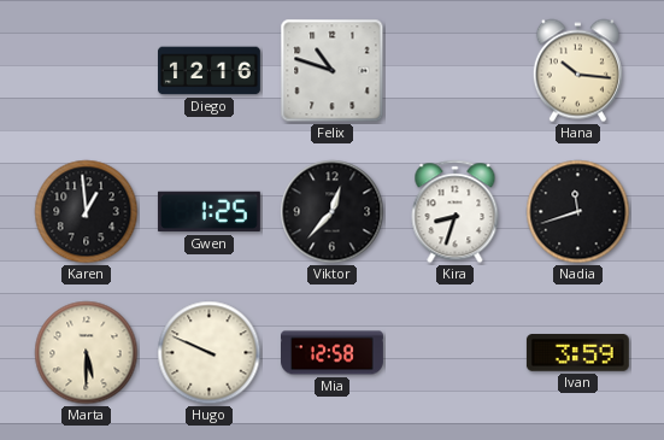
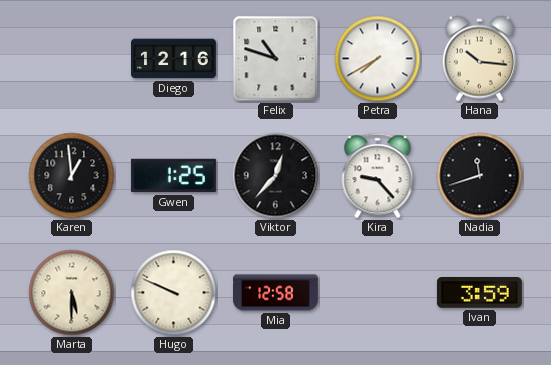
Petra: none -> 7:40 (378, 59)
Kira: 8:33 -> 9:23 (378, 176)
